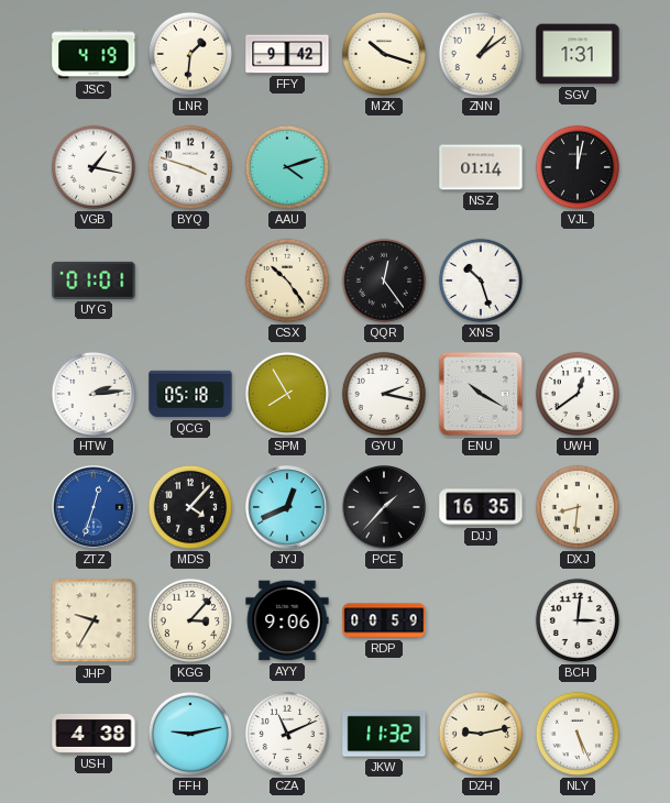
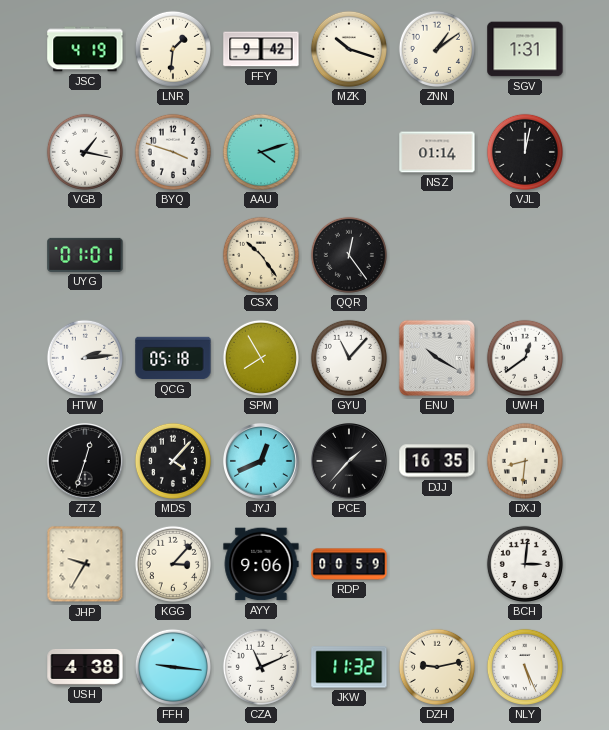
XNS: 10:27 -> none (481, 280)
GYU: 2:17 -> 11:07 (349, 358)
ZTZ dial: blue -> black (86, 462)
FFH: 9:13 -> 9:16 (173, 667)
